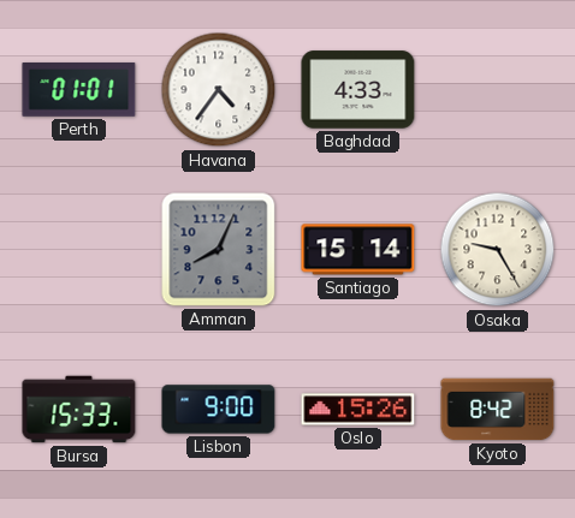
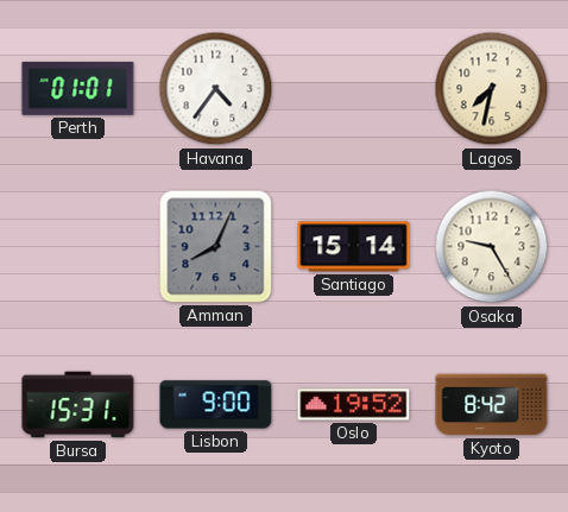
Baghdad: 4:33 -> none (358, 90)
Lagos: none -> 7:32 (492, 89)
Bursa: 15:33 -> 15:31 (78, 405)
Oslo: 15:26 -> 19:52 (354, 405)
